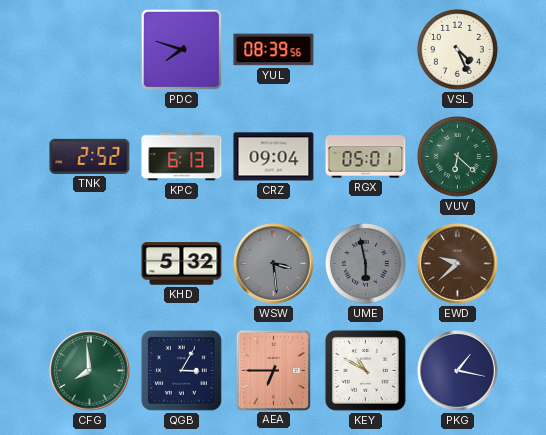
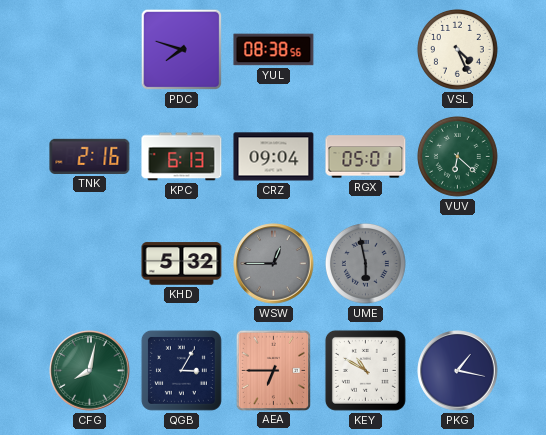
YUL: 08:39 -> 08:38 (274, 50)
TNK: 2:52 -> 2:16 (90, 156)
WSW: 3:29 -> 12:45 (274, 264)
EWD: 9:38 -> none (458, 264)
CFG: 7:59 -> 8:02 (90, 371)
